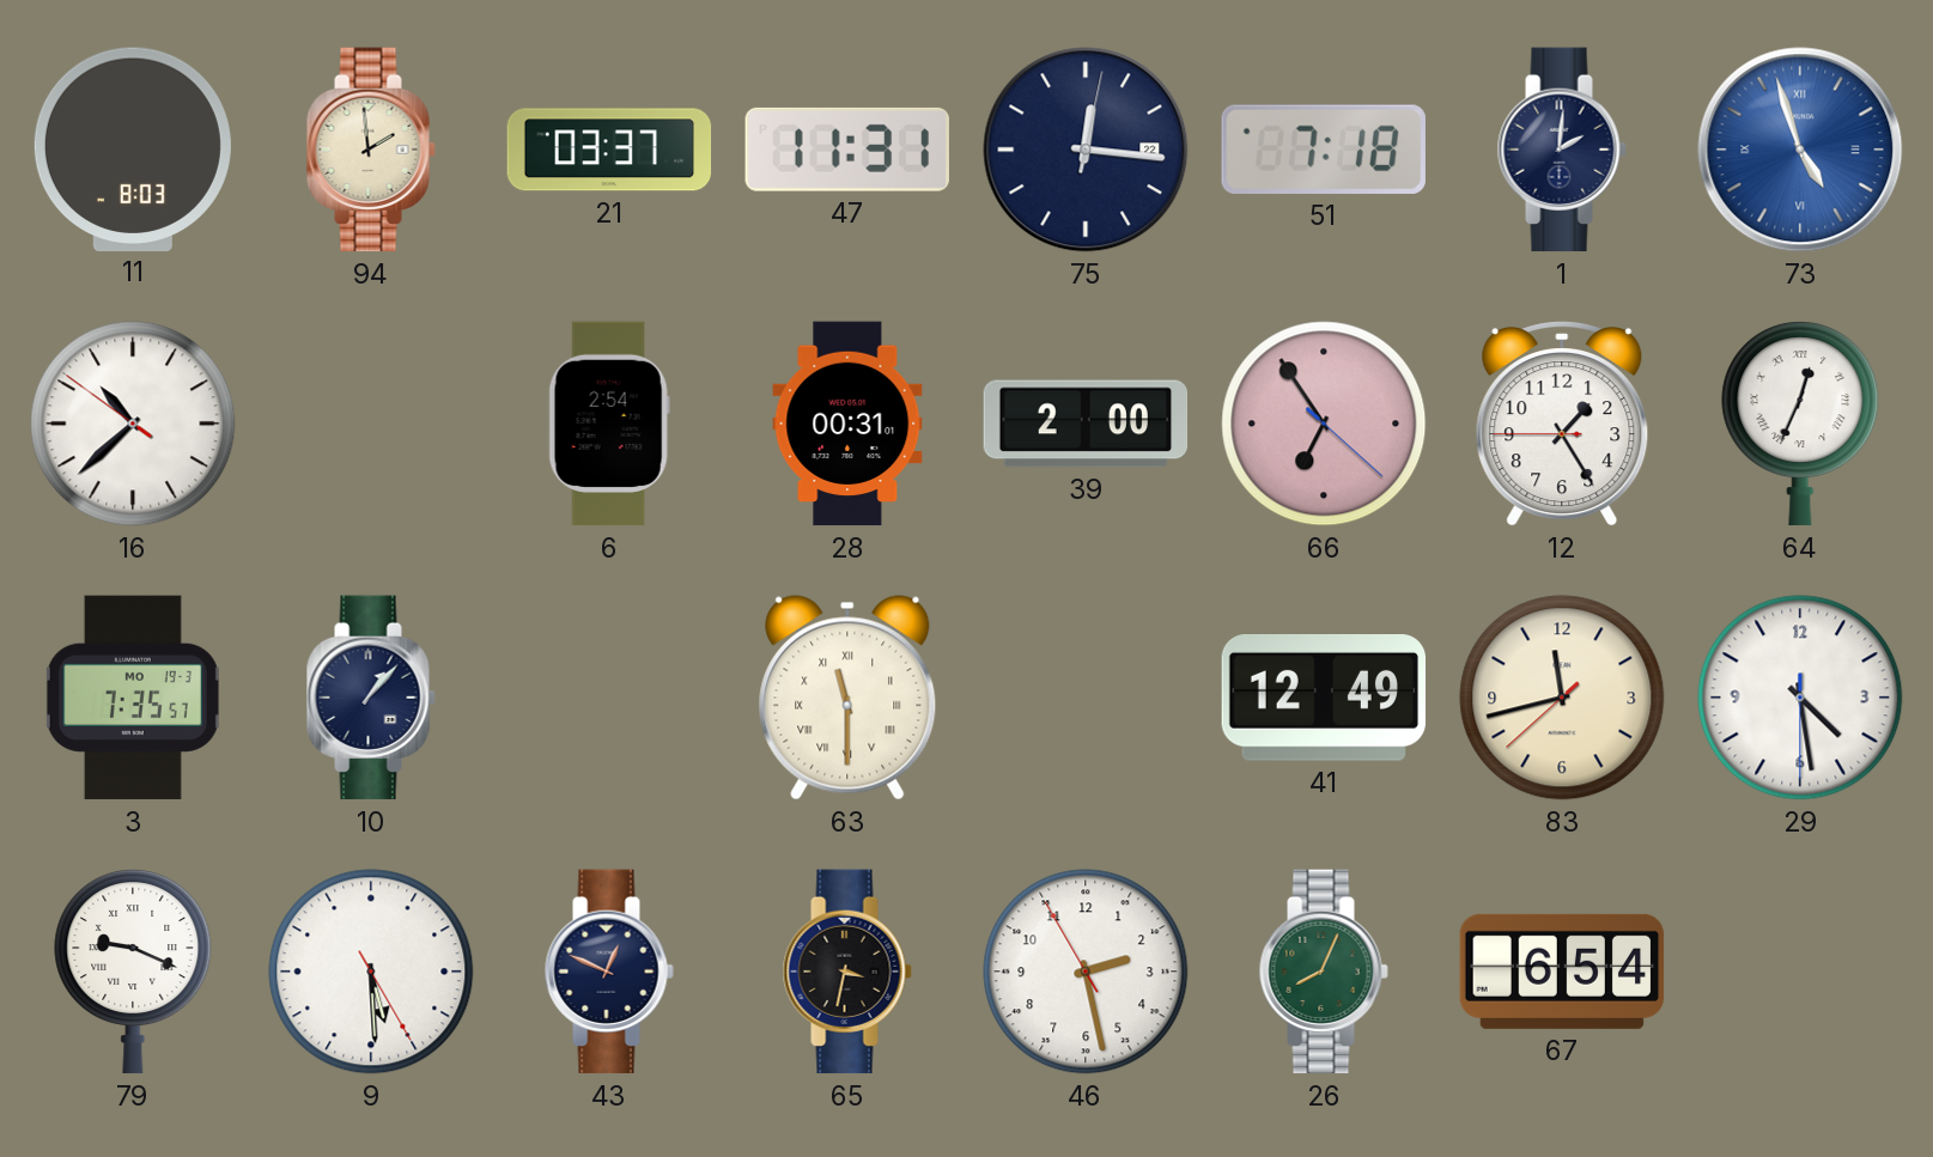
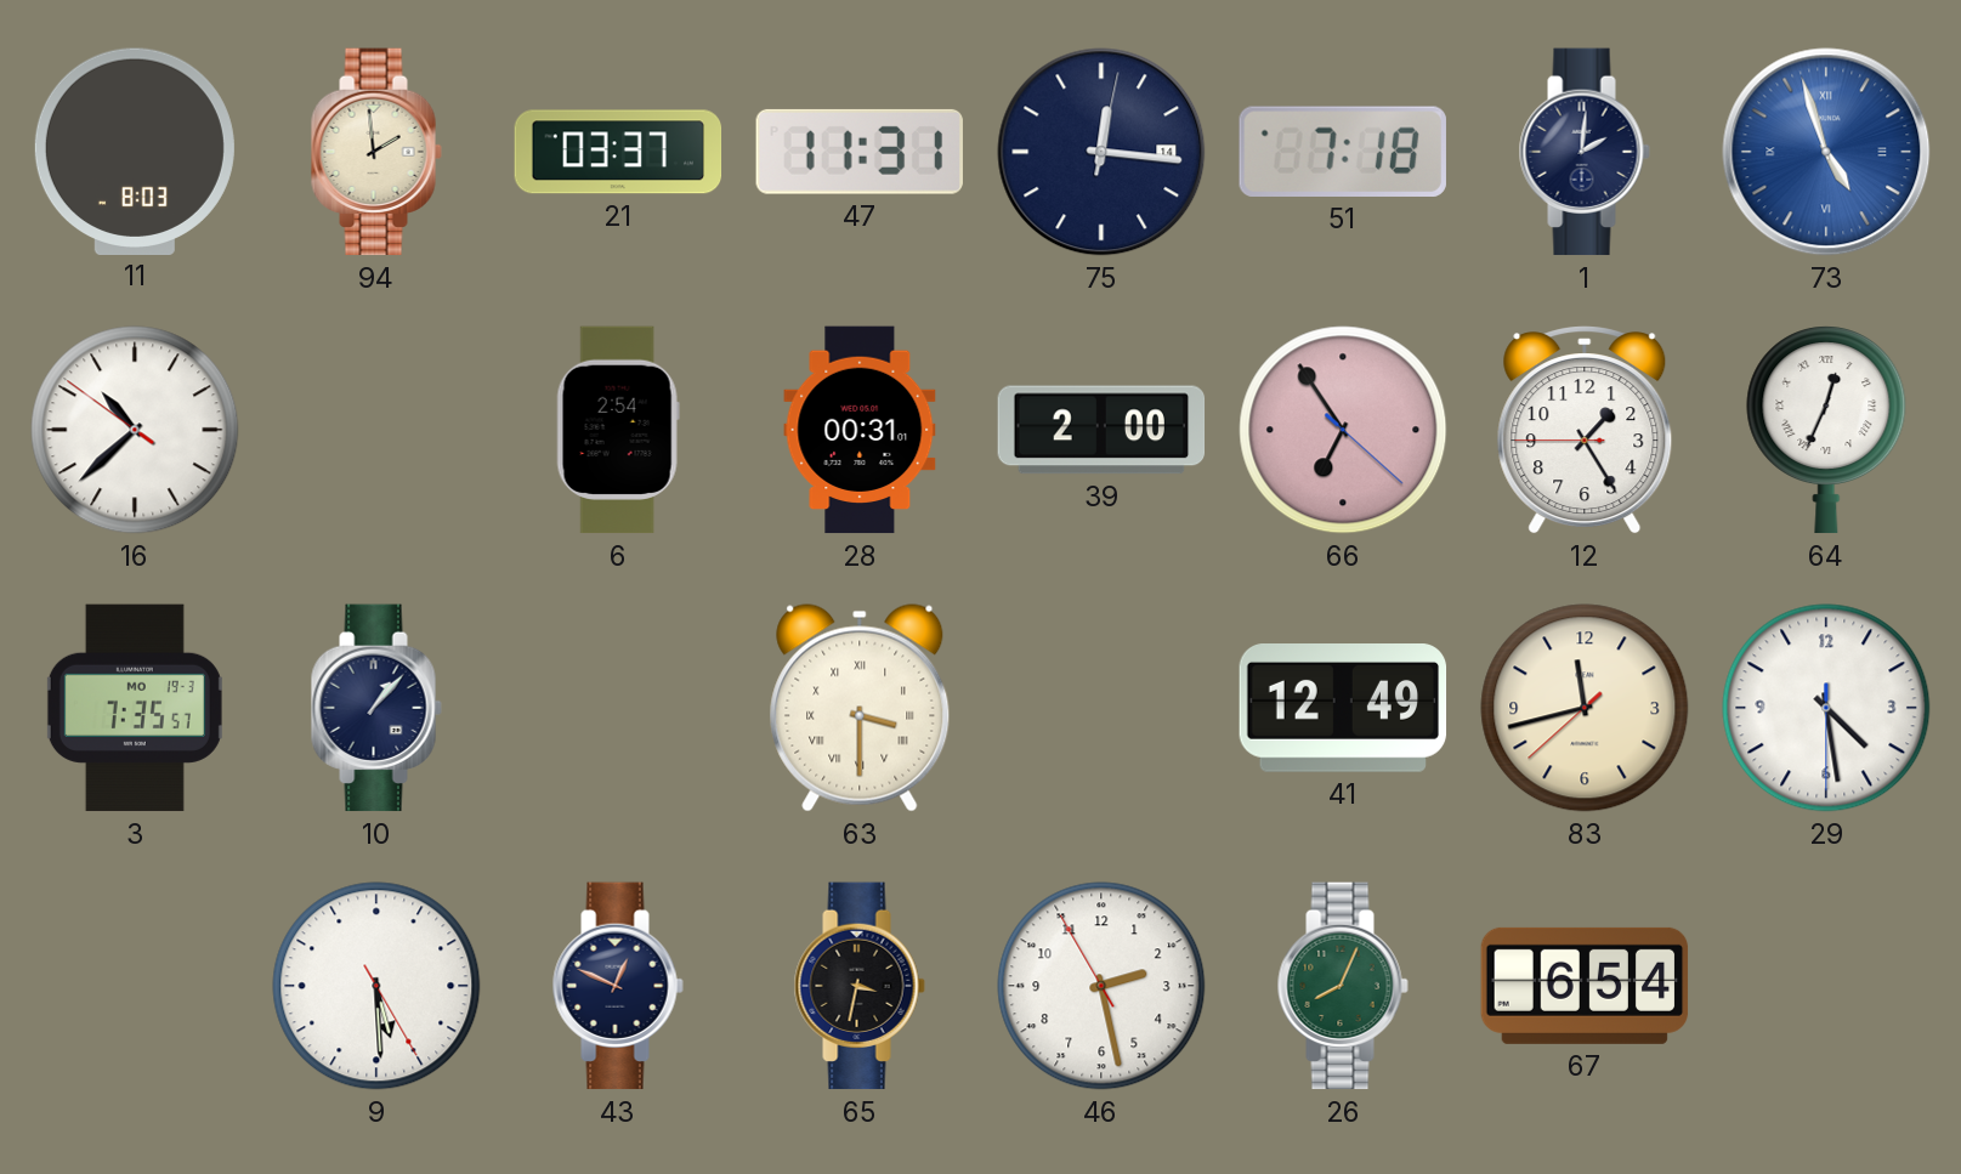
75 date: 22 -> 14 (1101, 152)
63: 11:30 -> 3:30 (860, 708)
79: 9:19 -> none (133, 972)
